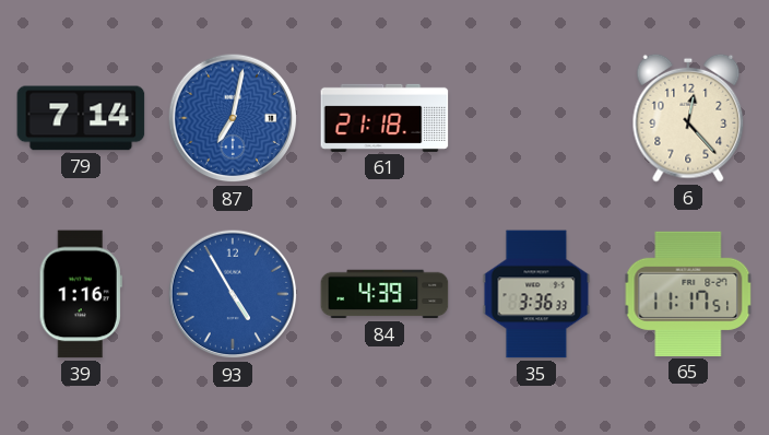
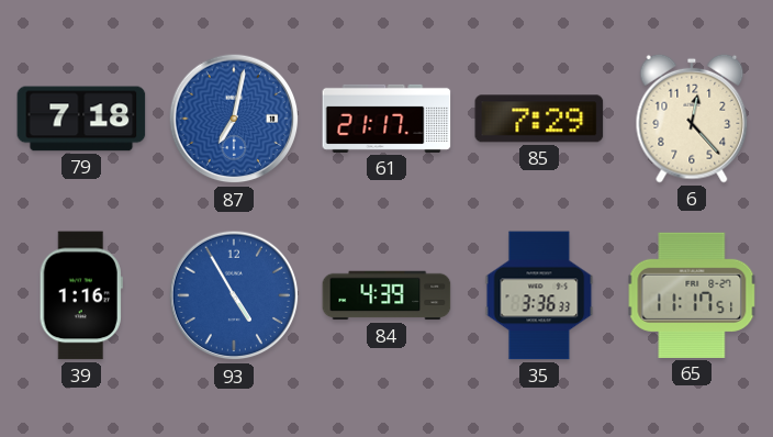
79: 7:14 -> 7:18 (81, 119)
61: 21:18 -> 21:17 (386, 119)
85: none -> 7:29 (539, 119)
